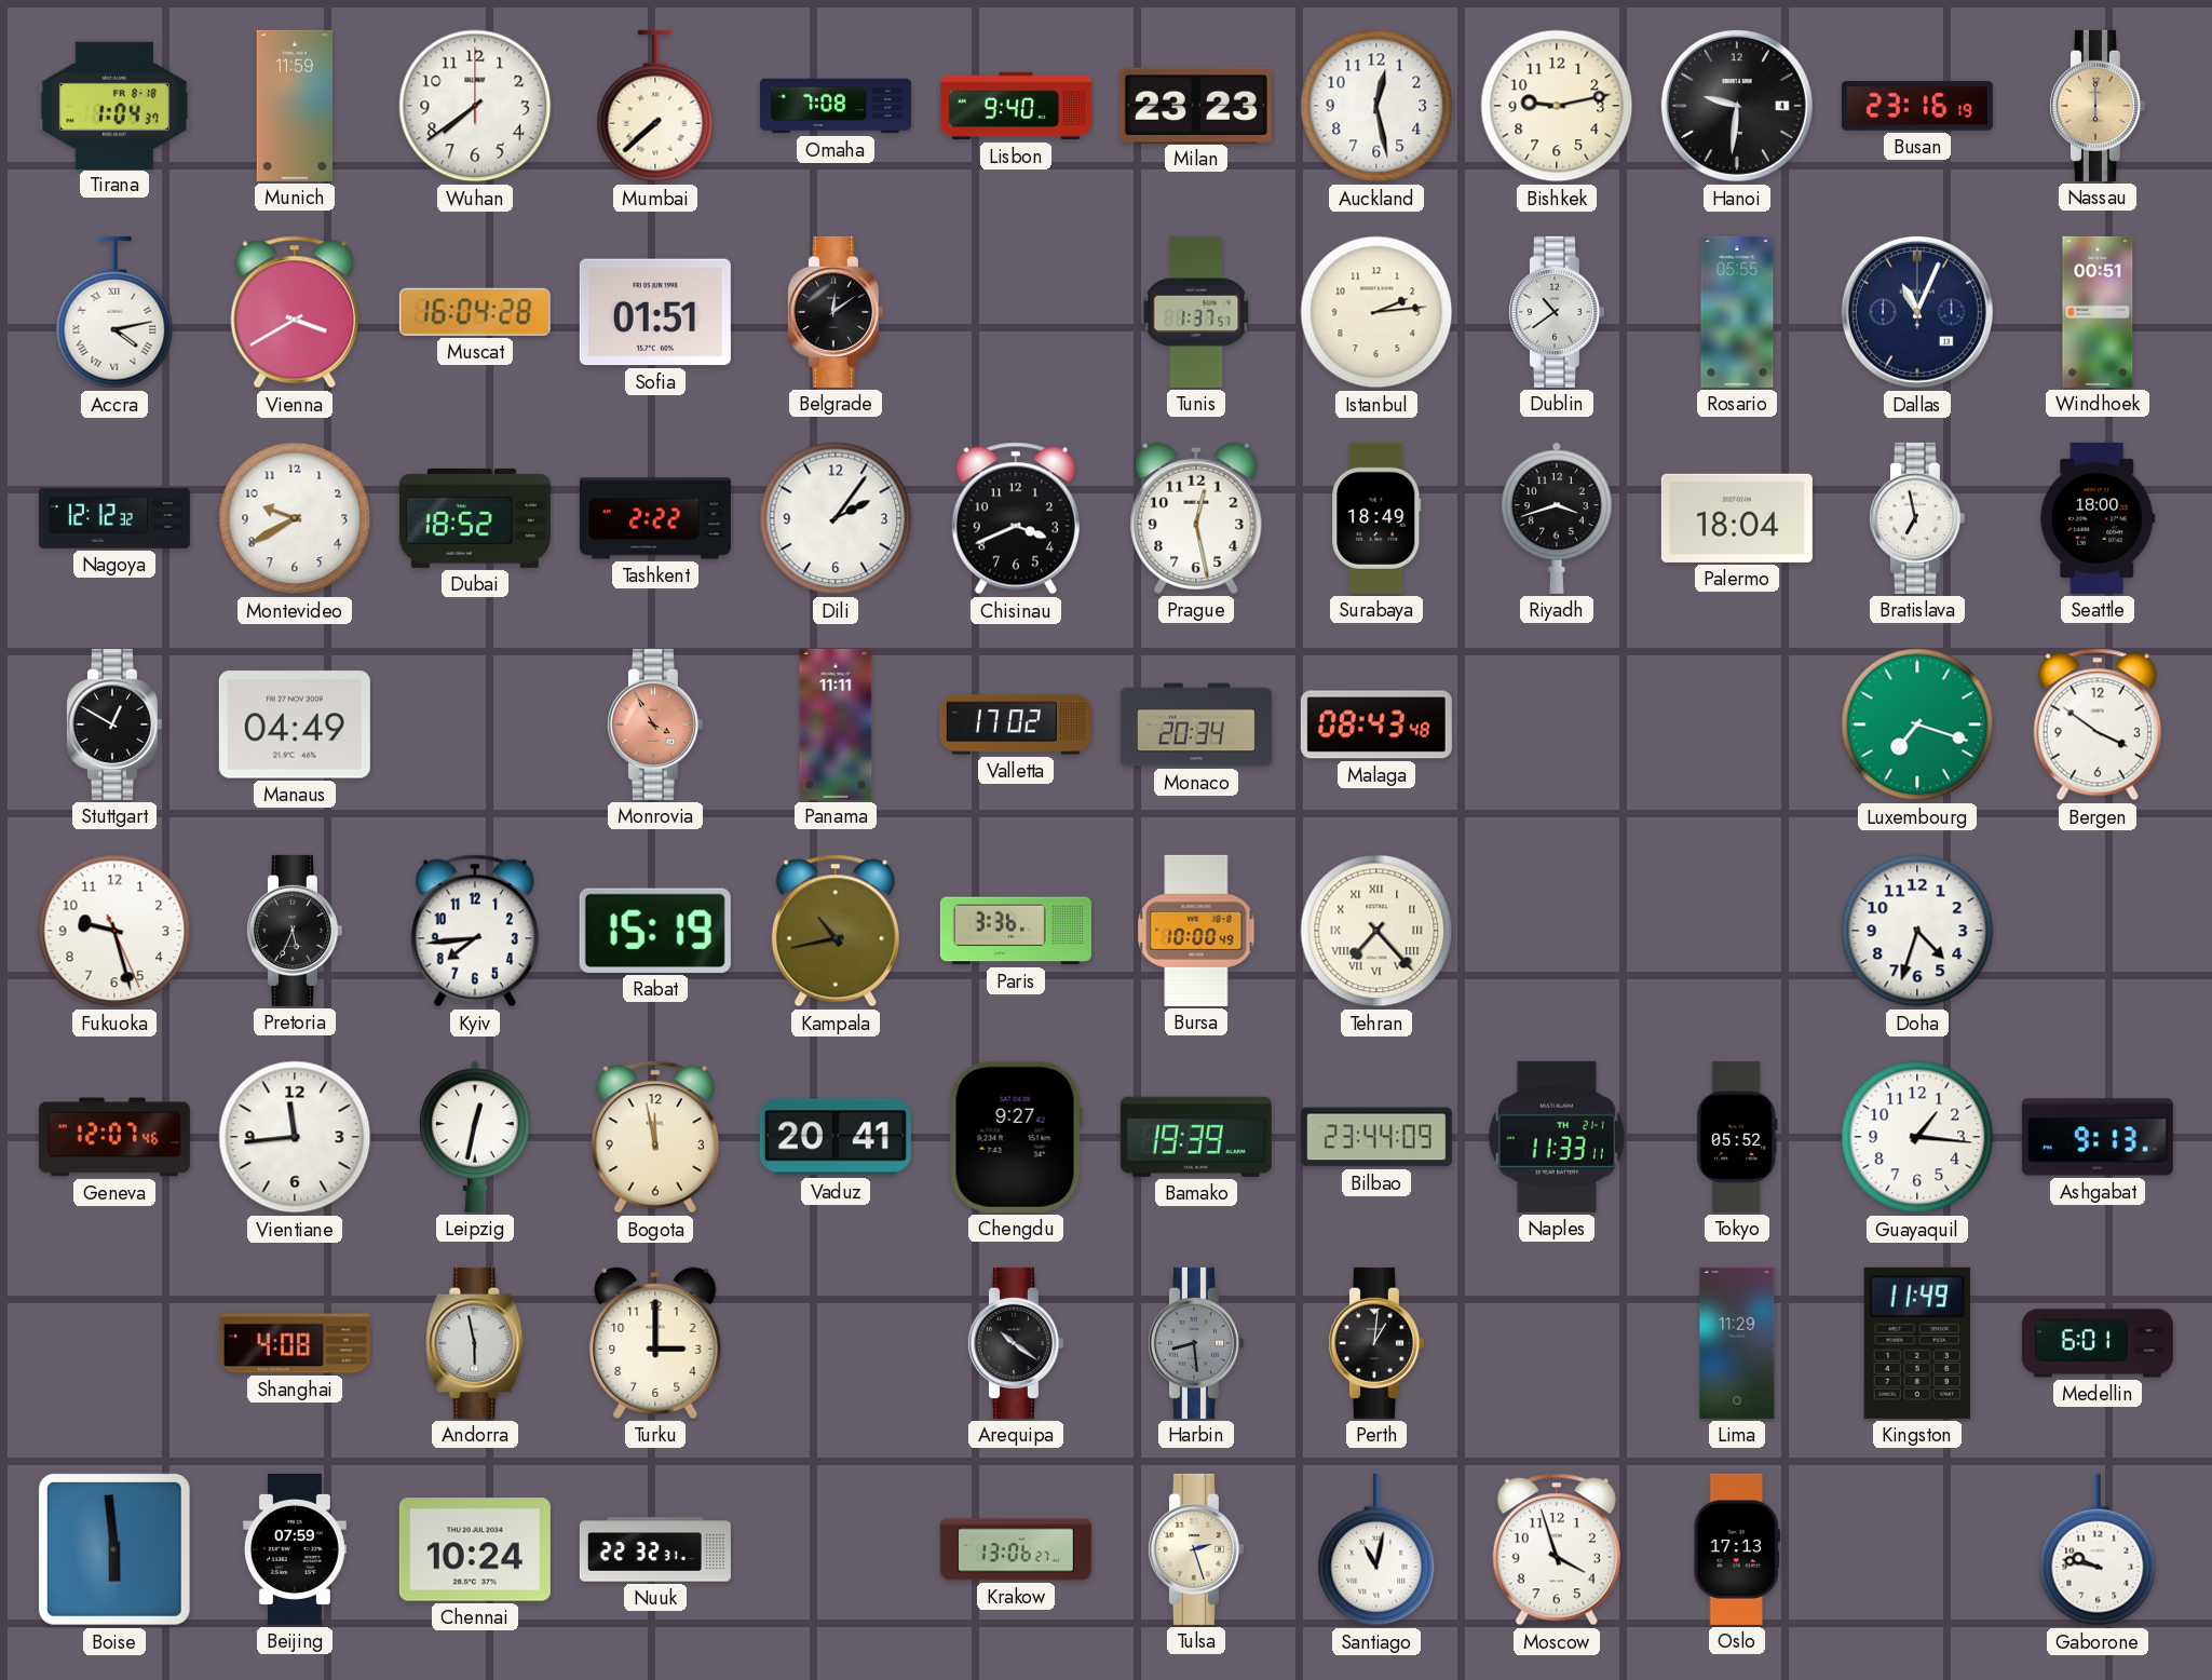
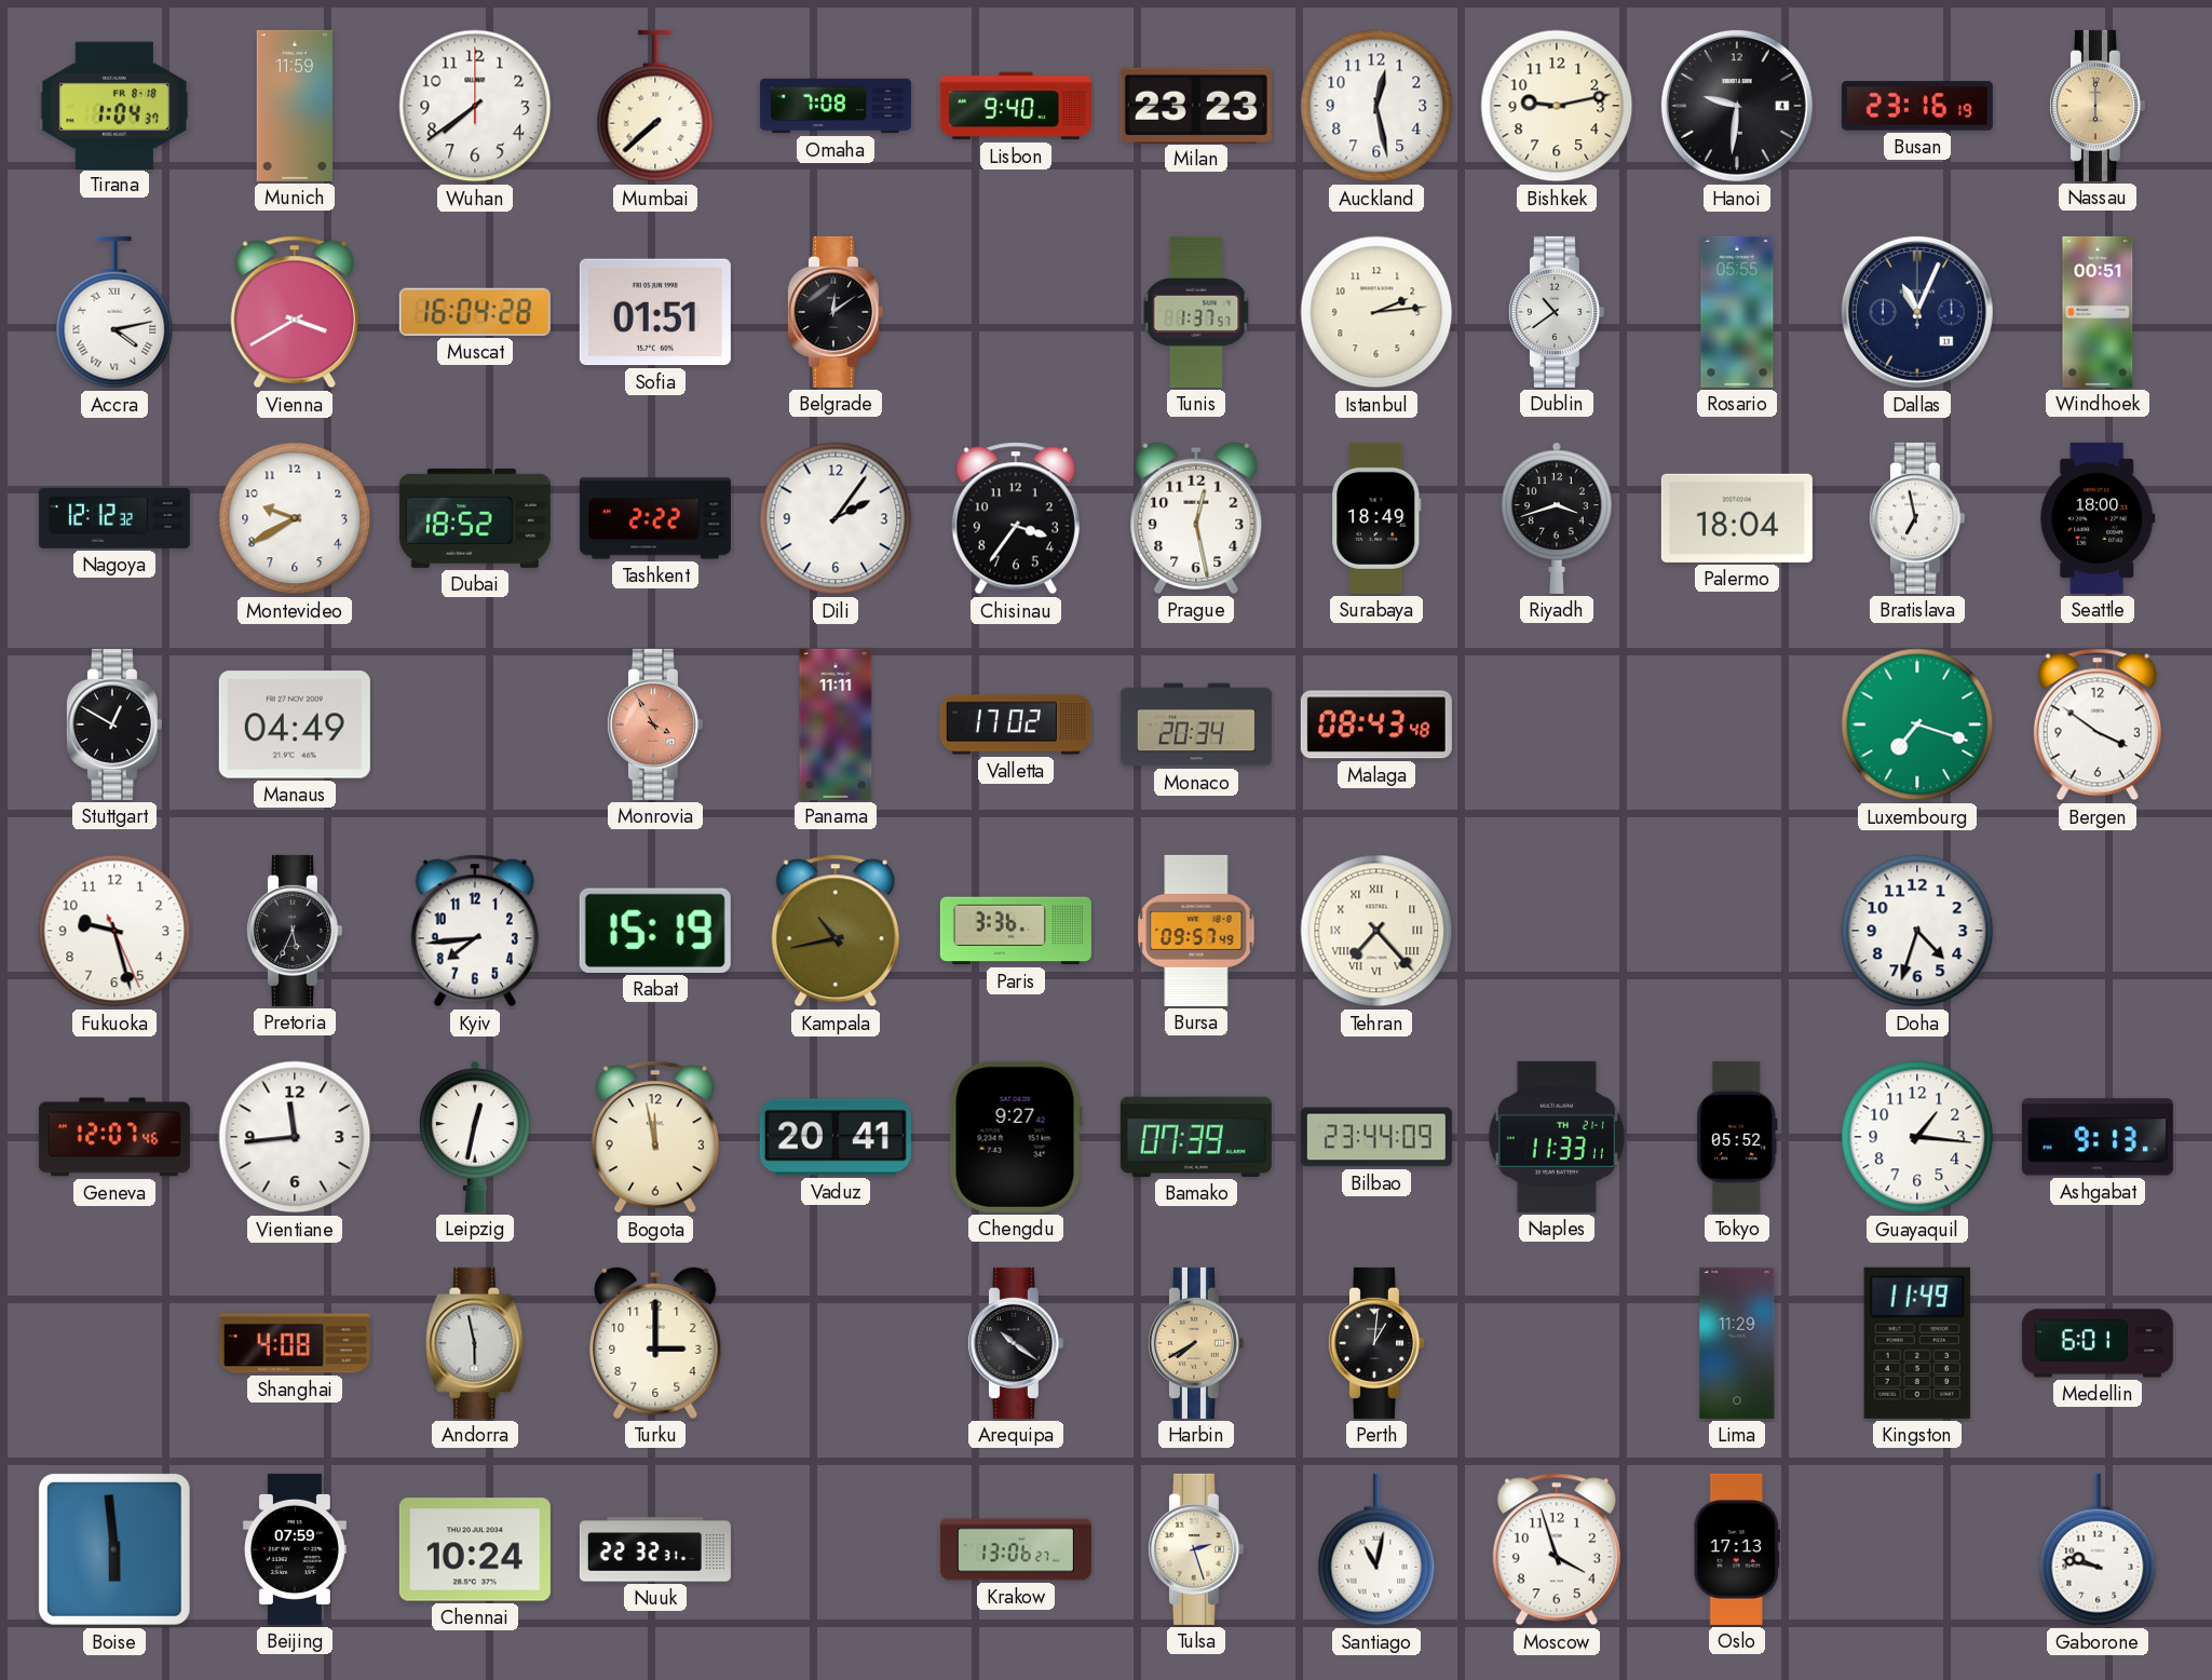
Chisinau: 3:41 -> 3:36 (1016, 518)
Bursa: 10:00 -> 09:57 (1196, 931)
Bamako: 19:39 -> 07:39 (1196, 1137)
Harbin: 8:29 -> 7:40 (1195, 1343)
Harbin dial: grey -> champagne (1195, 1343)
